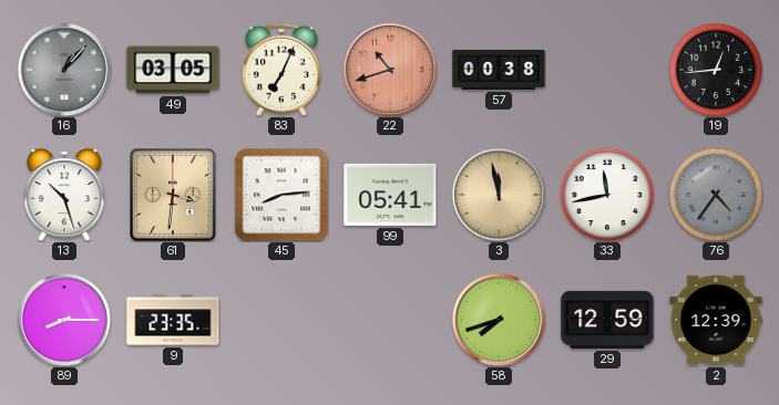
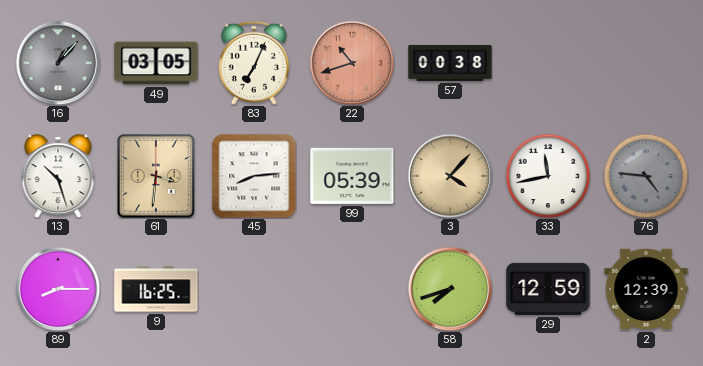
19: 12:44 -> none (716, 70)
99: 05:41 -> 05:39 (352, 176)
3: 11:58 -> 4:07 (450, 176)
76: 4:36 -> 4:46 (646, 176)
9: 23:35 -> 16:25 (156, 289)
